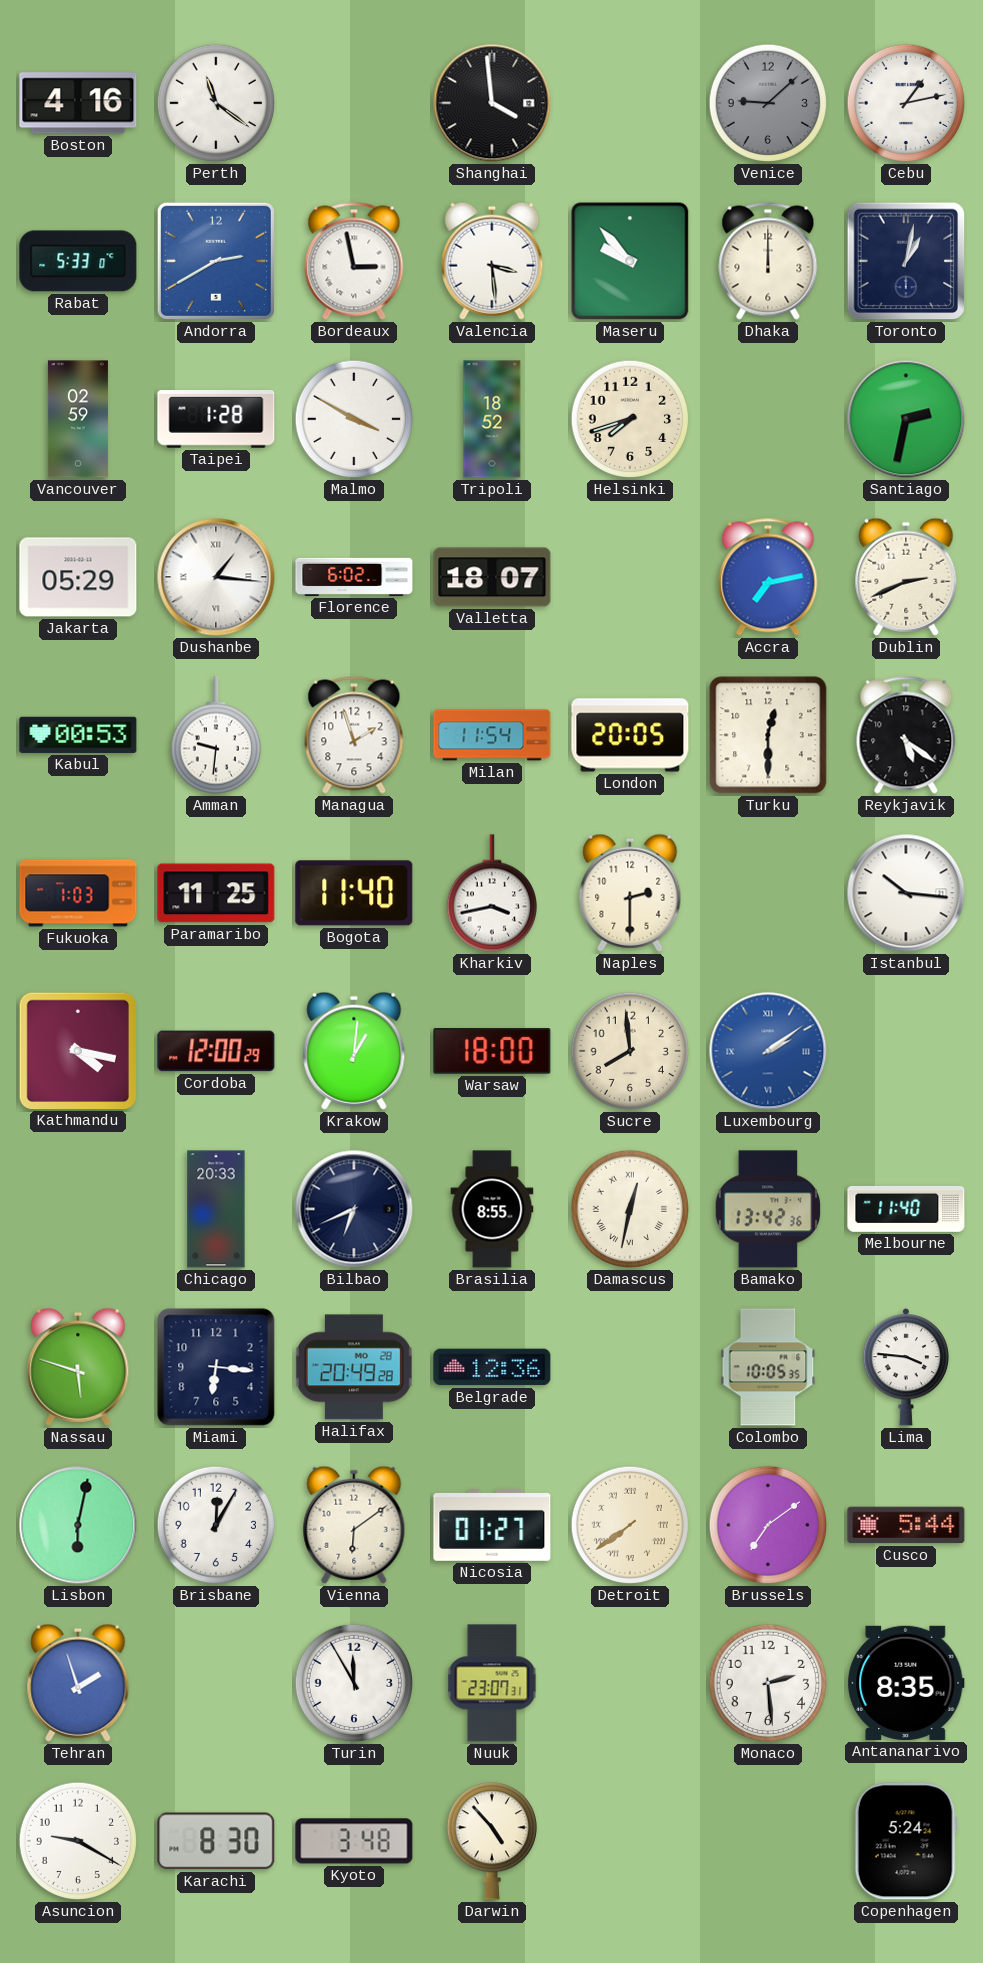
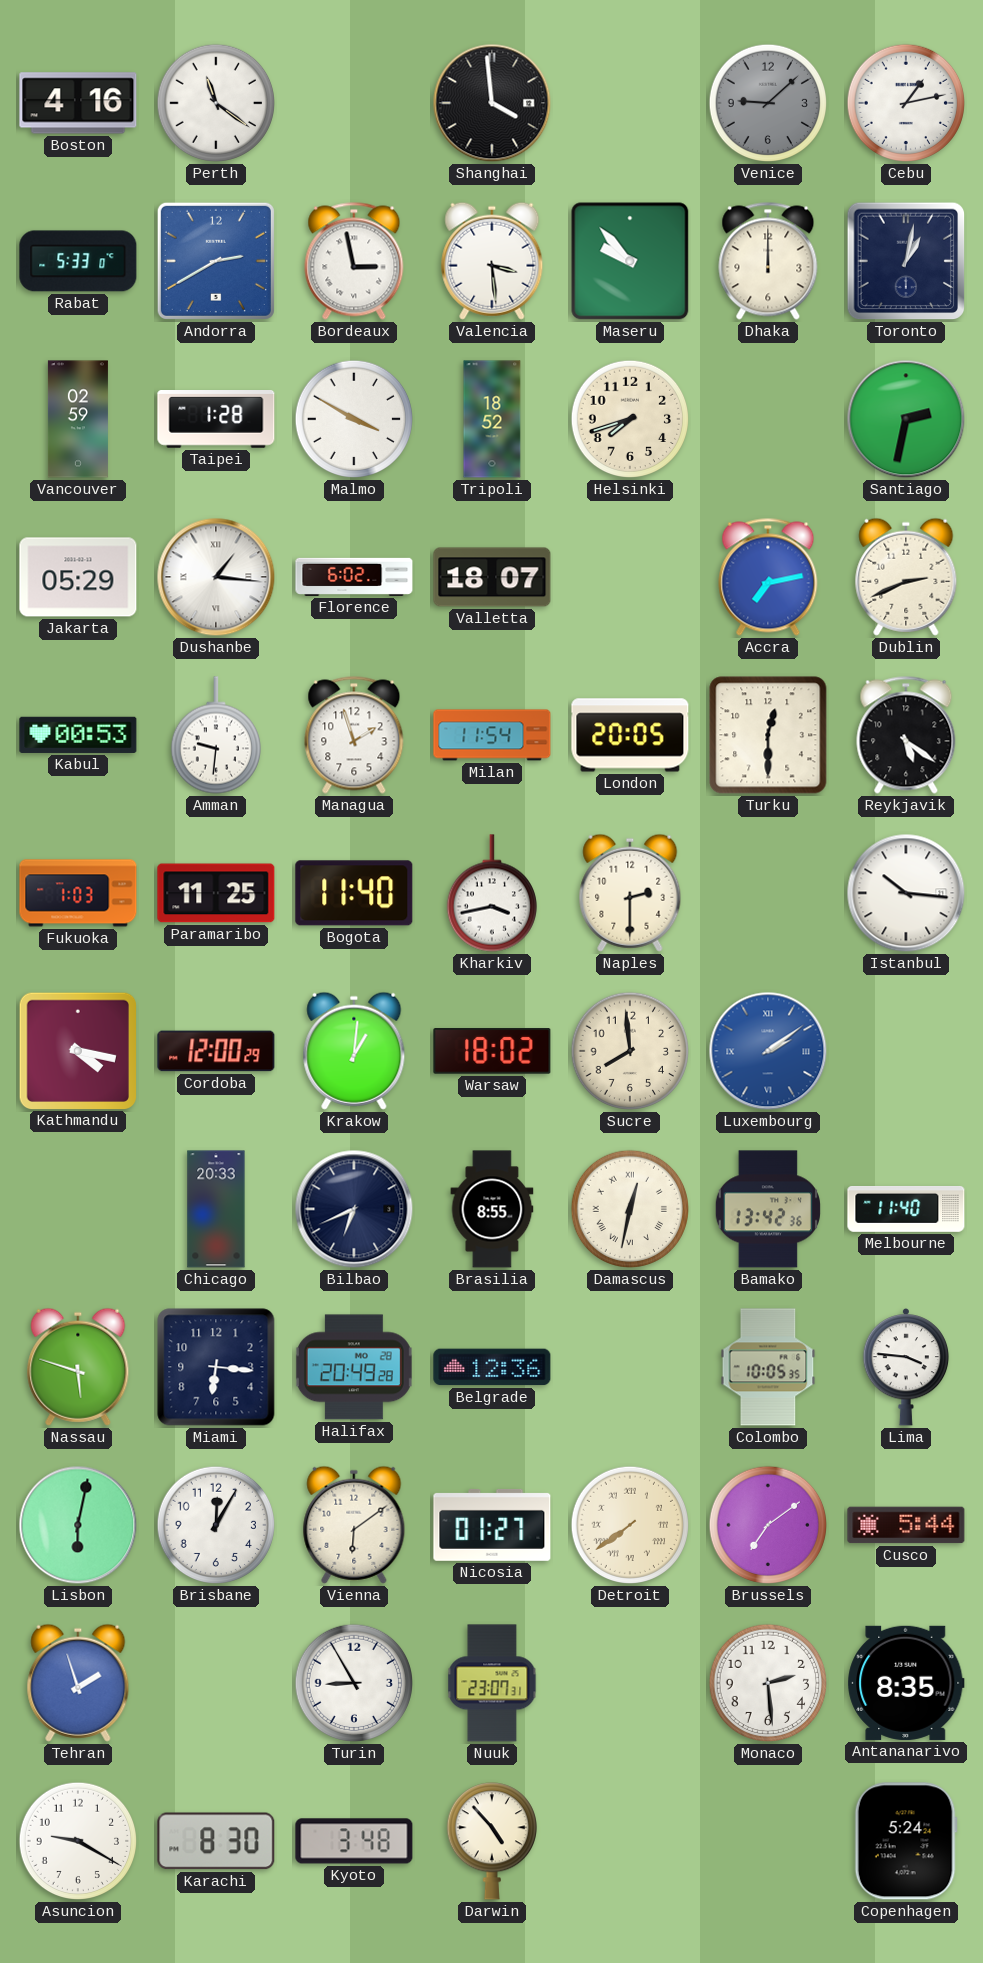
Warsaw: 18:00 -> 18:02 (492, 1051)
Turin: 11:55 -> 8:55 (354, 1683)
